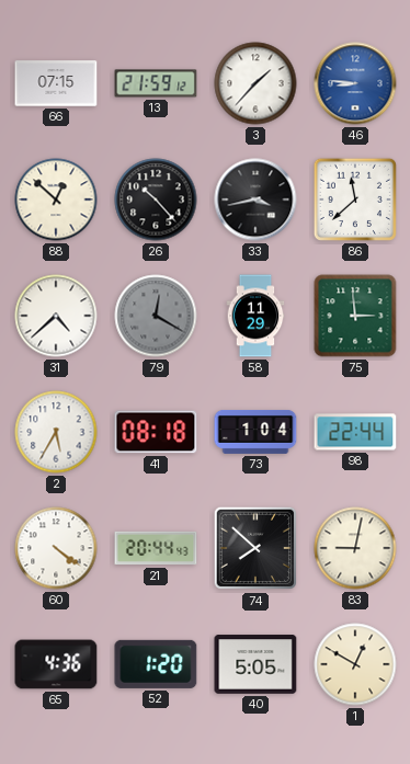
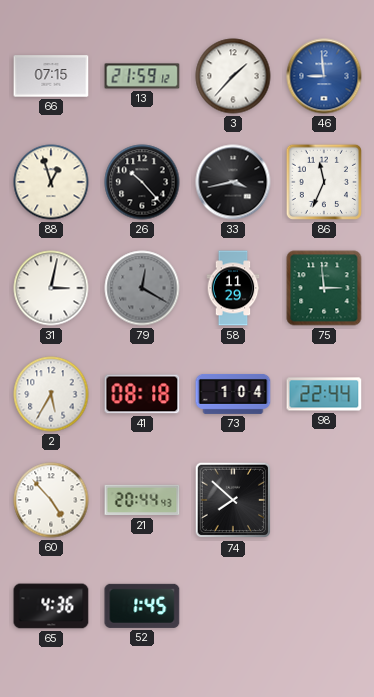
46: 8:46 -> 8:59 (324, 76)
88: 12:52 -> 12:57 (51, 182)
86: 11:38 -> 11:34 (324, 182)
31: 4:38 -> 3:02 (51, 288)
60: 4:21 -> 4:53 (51, 500)
83: 9:02 -> none (355, 548)
52: 1:20 -> 1:45 (142, 606)
40: 5:05 -> none (255, 664)
1: 12:50 -> none (355, 664)
